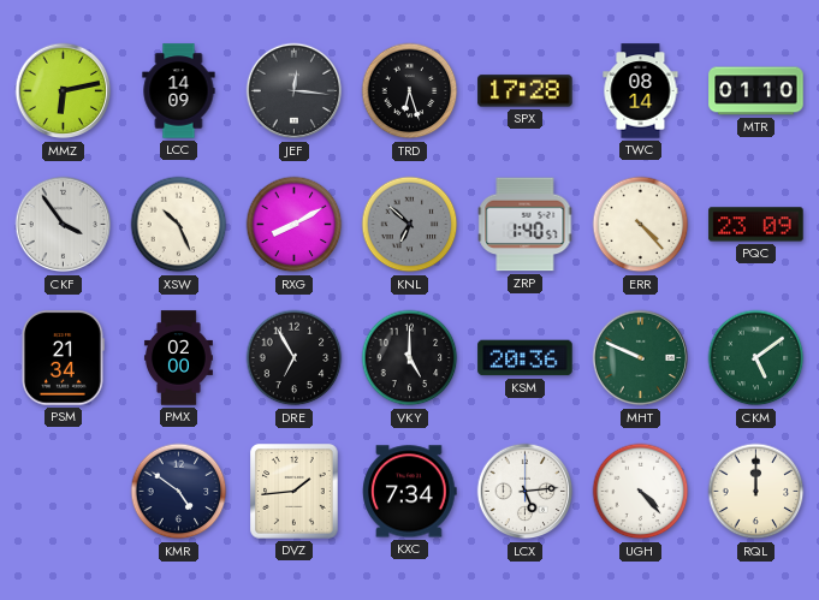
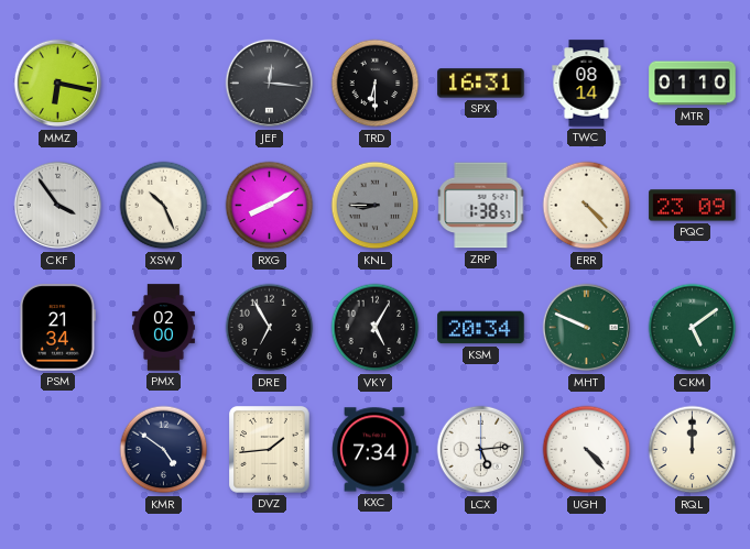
MMZ: 6:13 -> 6:17 (58, 84)
LCC: 14:09 -> none (179, 91)
TRD: 6:27 -> 6:30 (376, 84)
SPX: 17:28 -> 16:31 (481, 84)
KNL: 6:52 -> 8:45 (376, 206)
ZRP: 1:40 -> 1:38 (481, 206)
VKY: 5:00 -> 5:05 (376, 328)
KSM: 20:36 -> 20:34 (481, 328)
